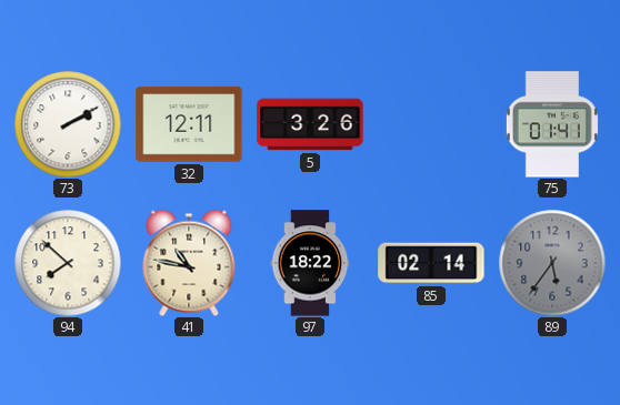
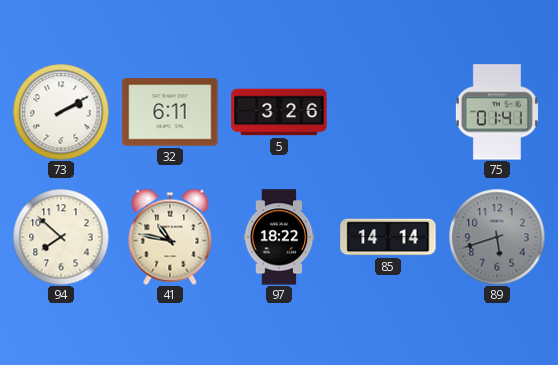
32: 12:11 -> 6:11 (170, 112)
85: 02:14 -> 14:14 (388, 237)
89: 5:36 -> 5:42 (497, 237)
